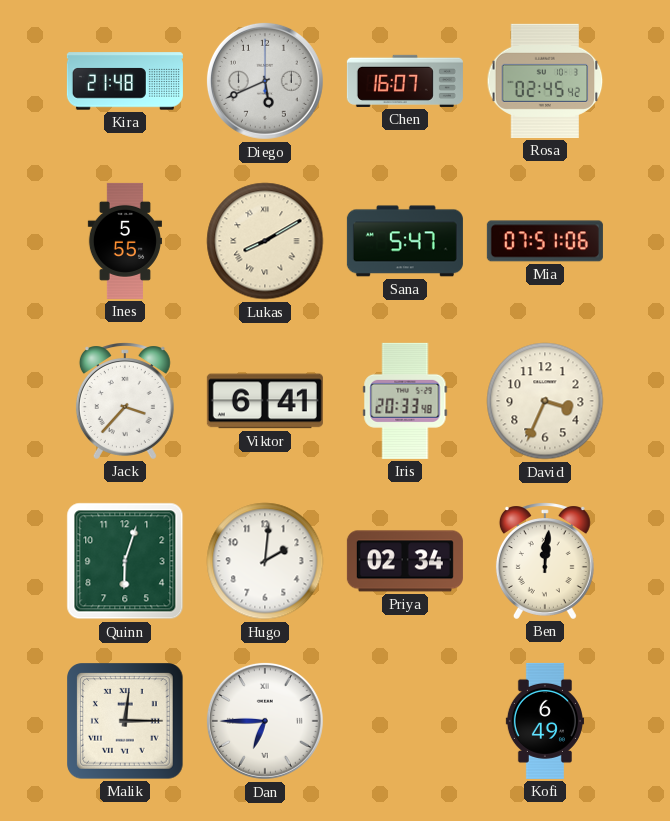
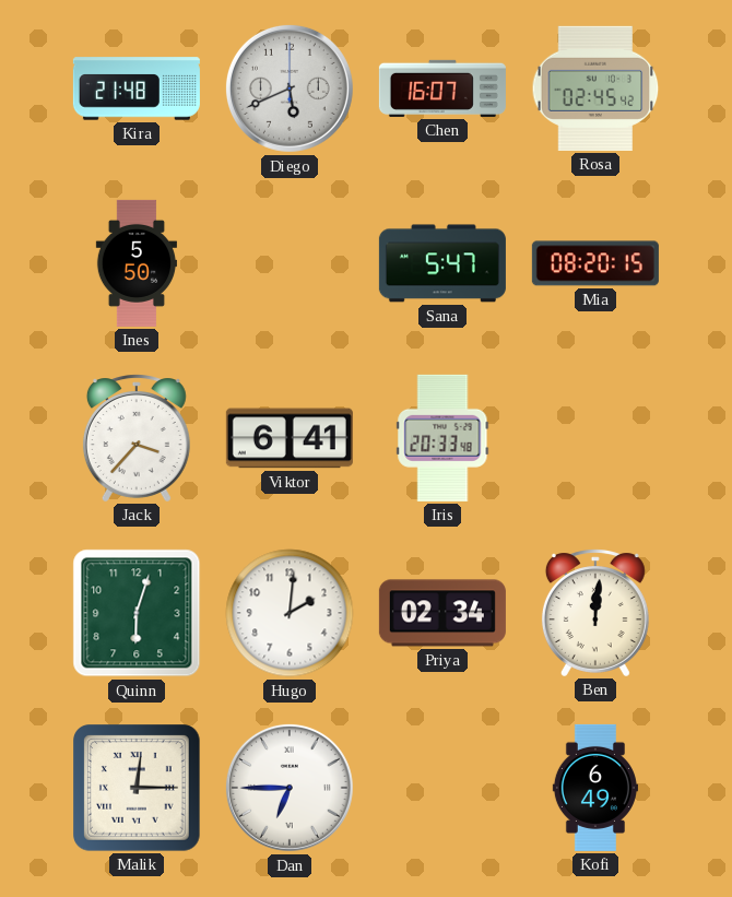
Ines: 5:55 -> 5:50 (135, 263)
Lukas: 8:10 -> none (265, 241)
Mia: 07:51 -> 08:20 (595, 263)
David: 3:34 -> none (545, 401)
